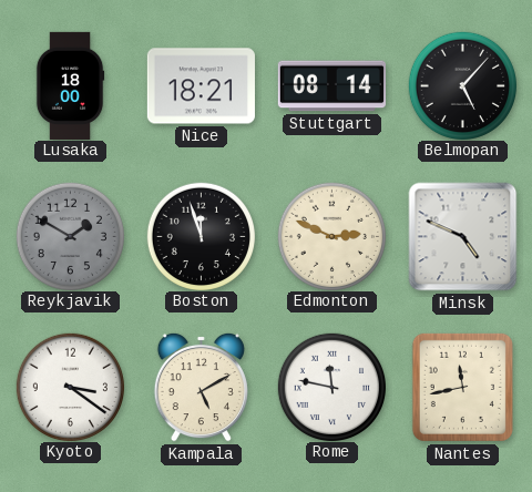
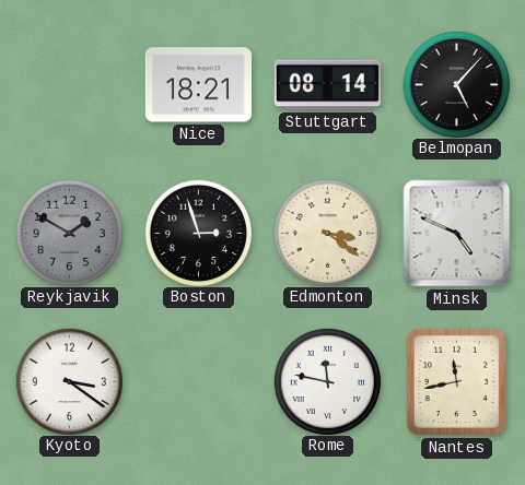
Lusaka: 18:00 -> none (70, 85)
Boston: 11:57 -> 2:57 (198, 233)
Edmonton: 2:49 -> 3:21 (327, 233)
Kampala: 5:10 -> none (201, 387)
